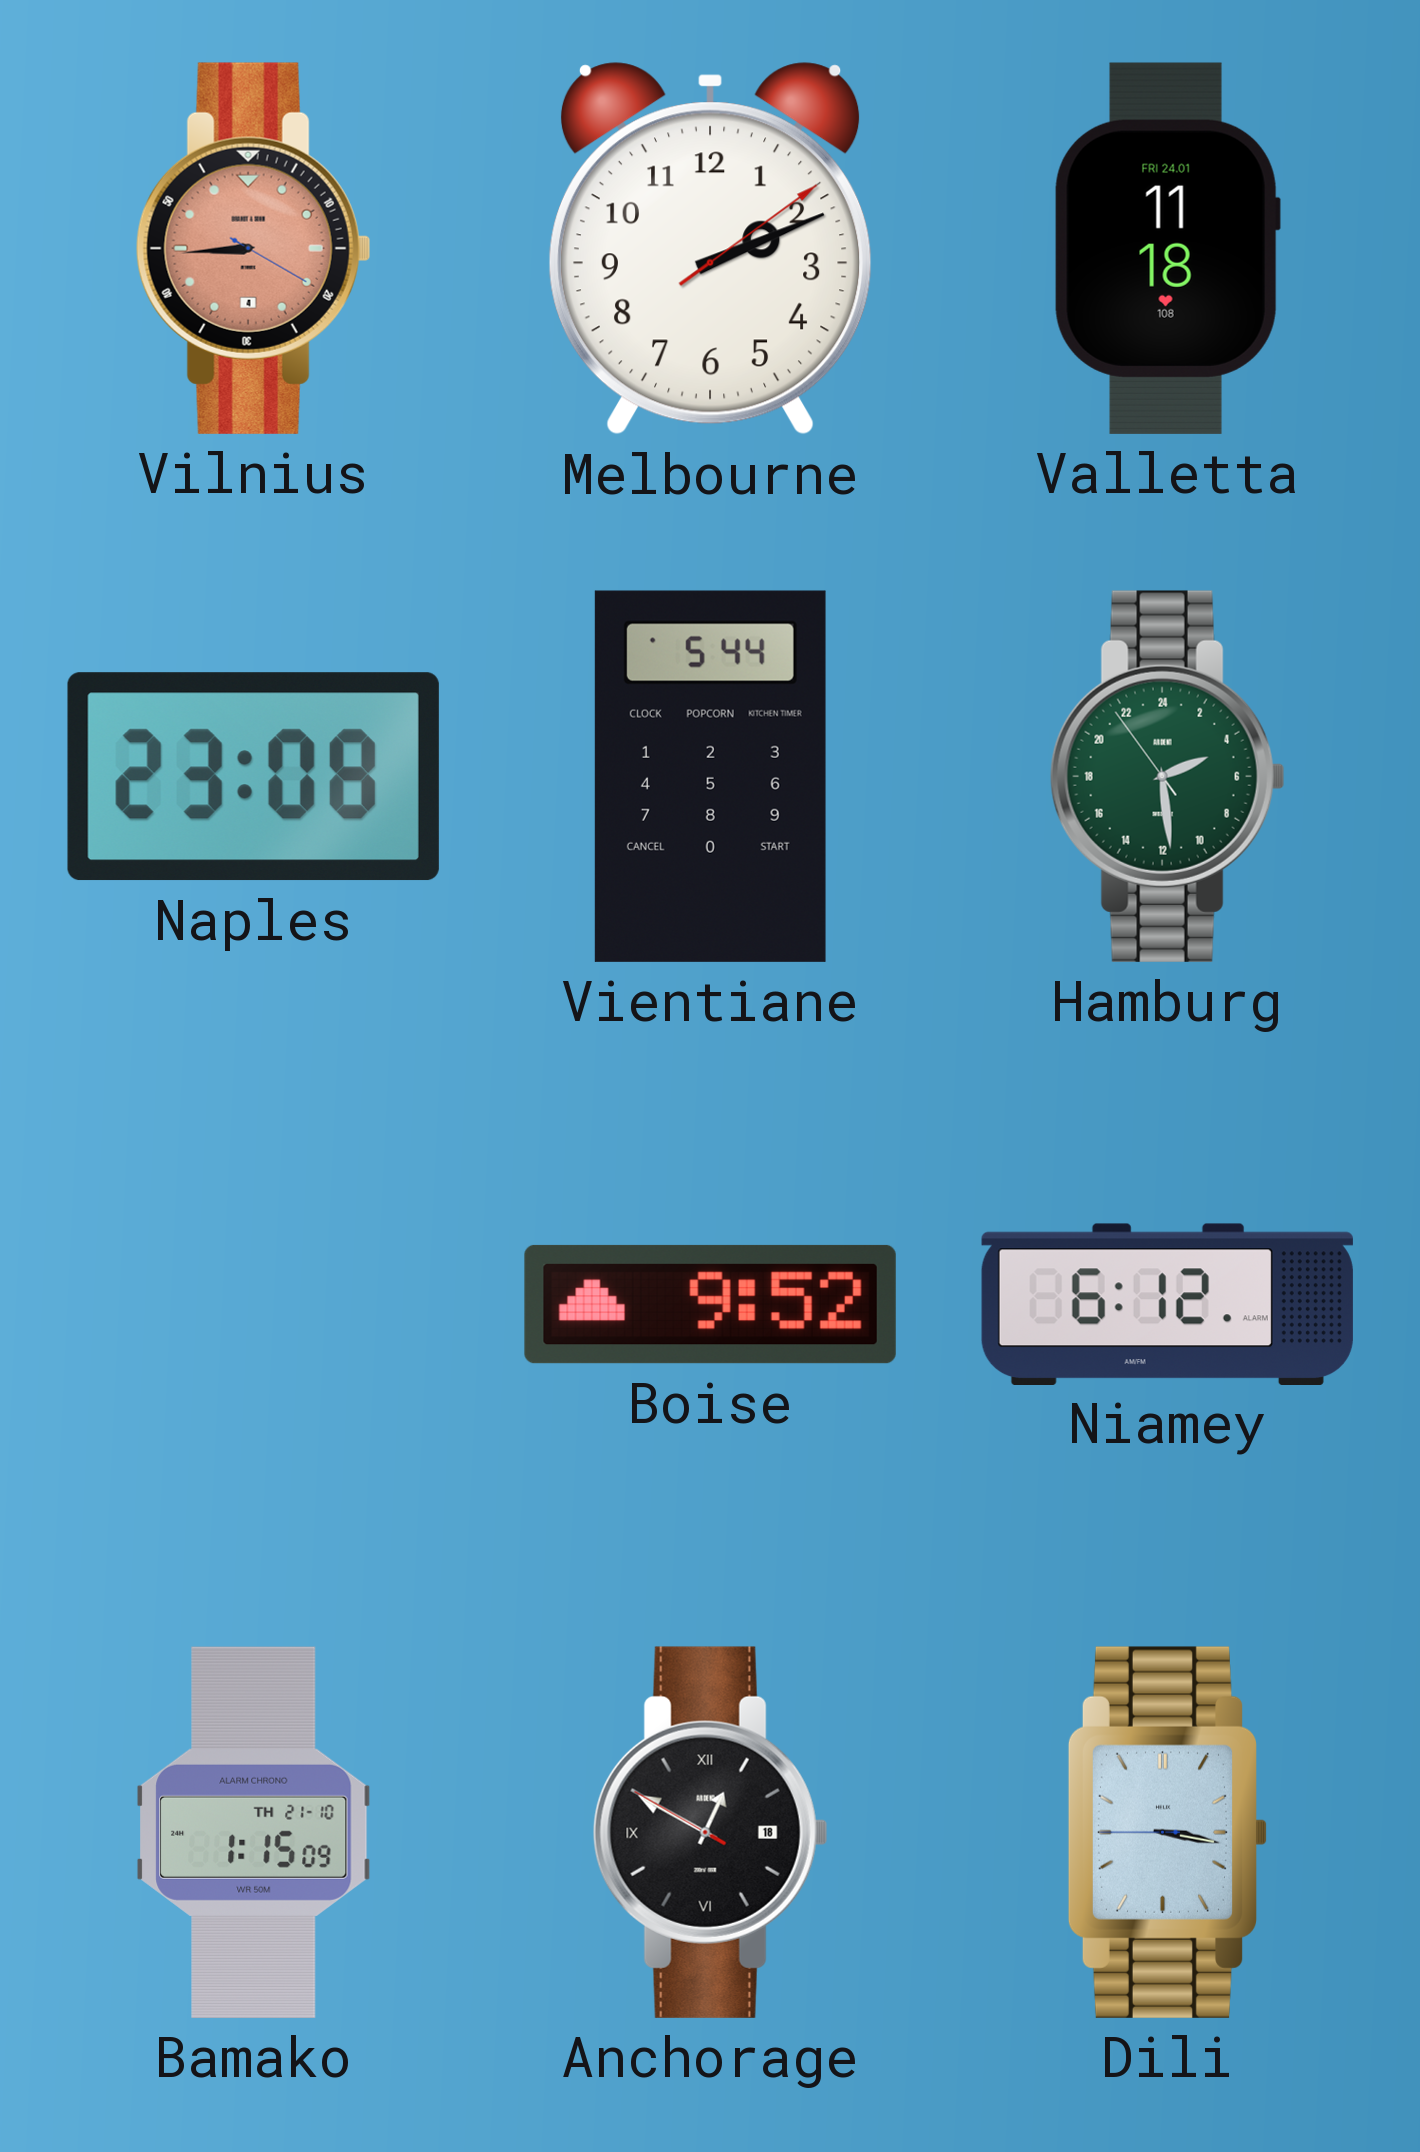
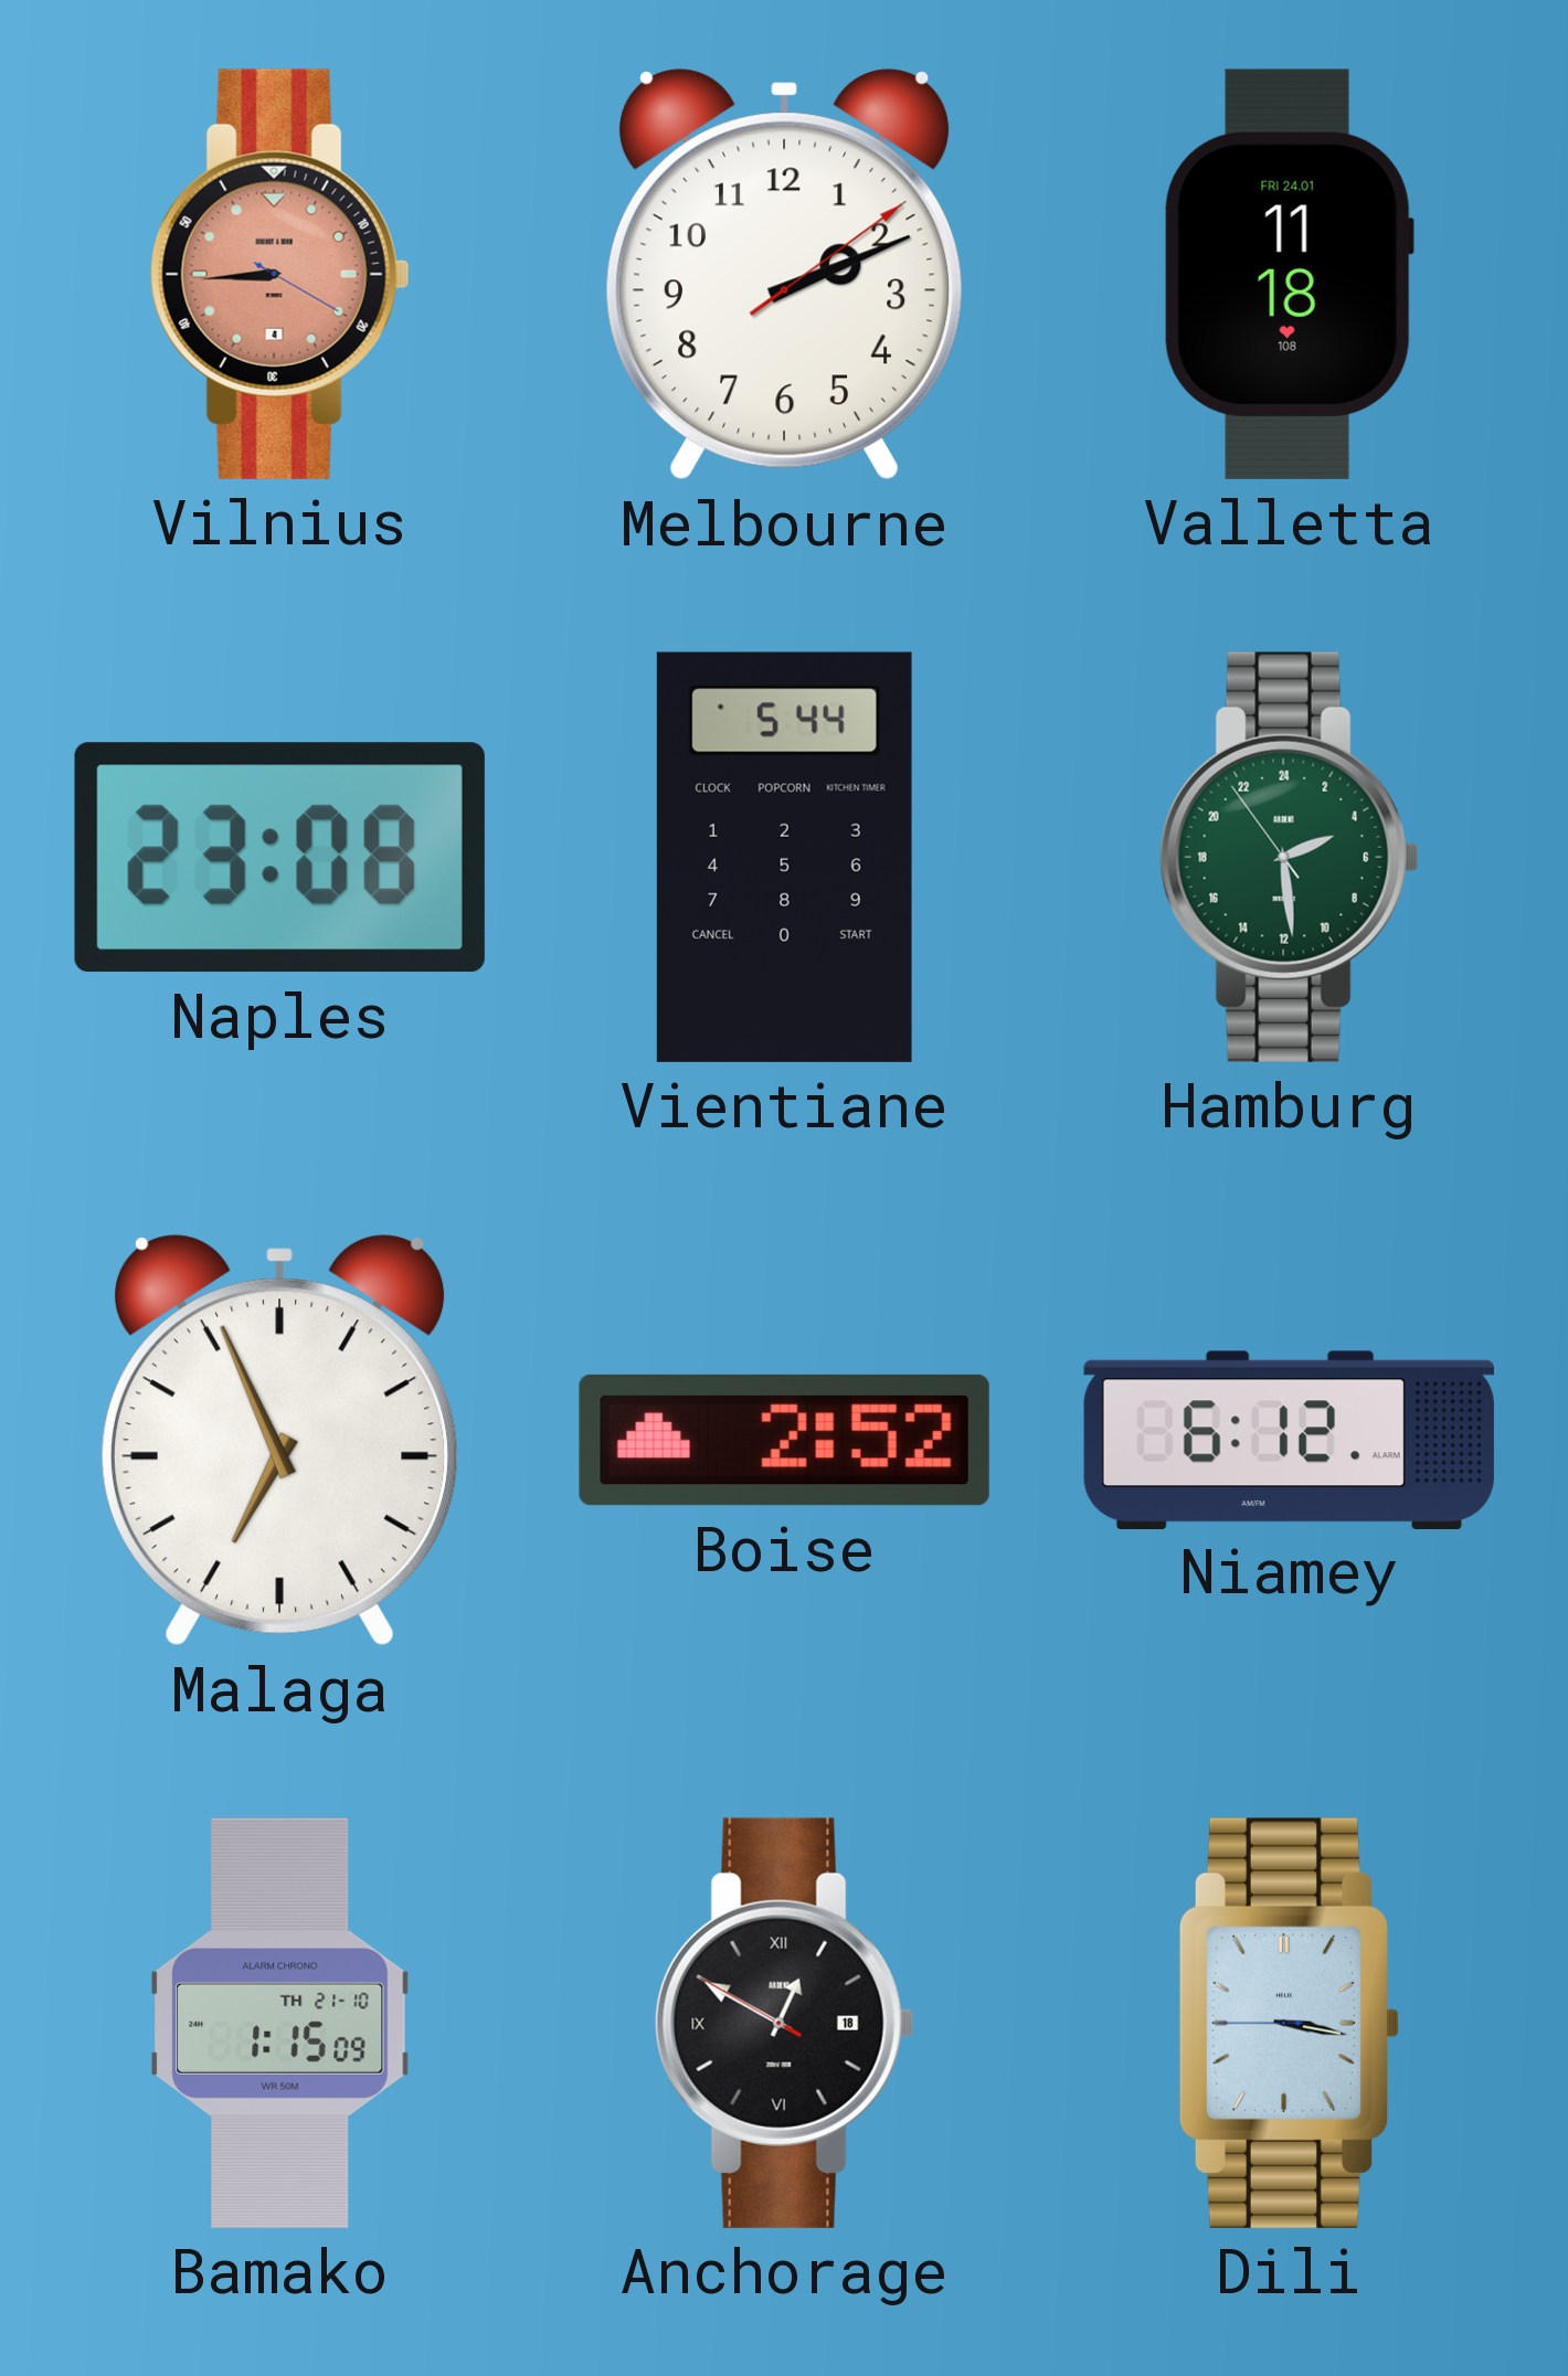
Malaga: none -> 6:56 (279, 1441)
Boise: 9:52 -> 2:52 (784, 1440)
